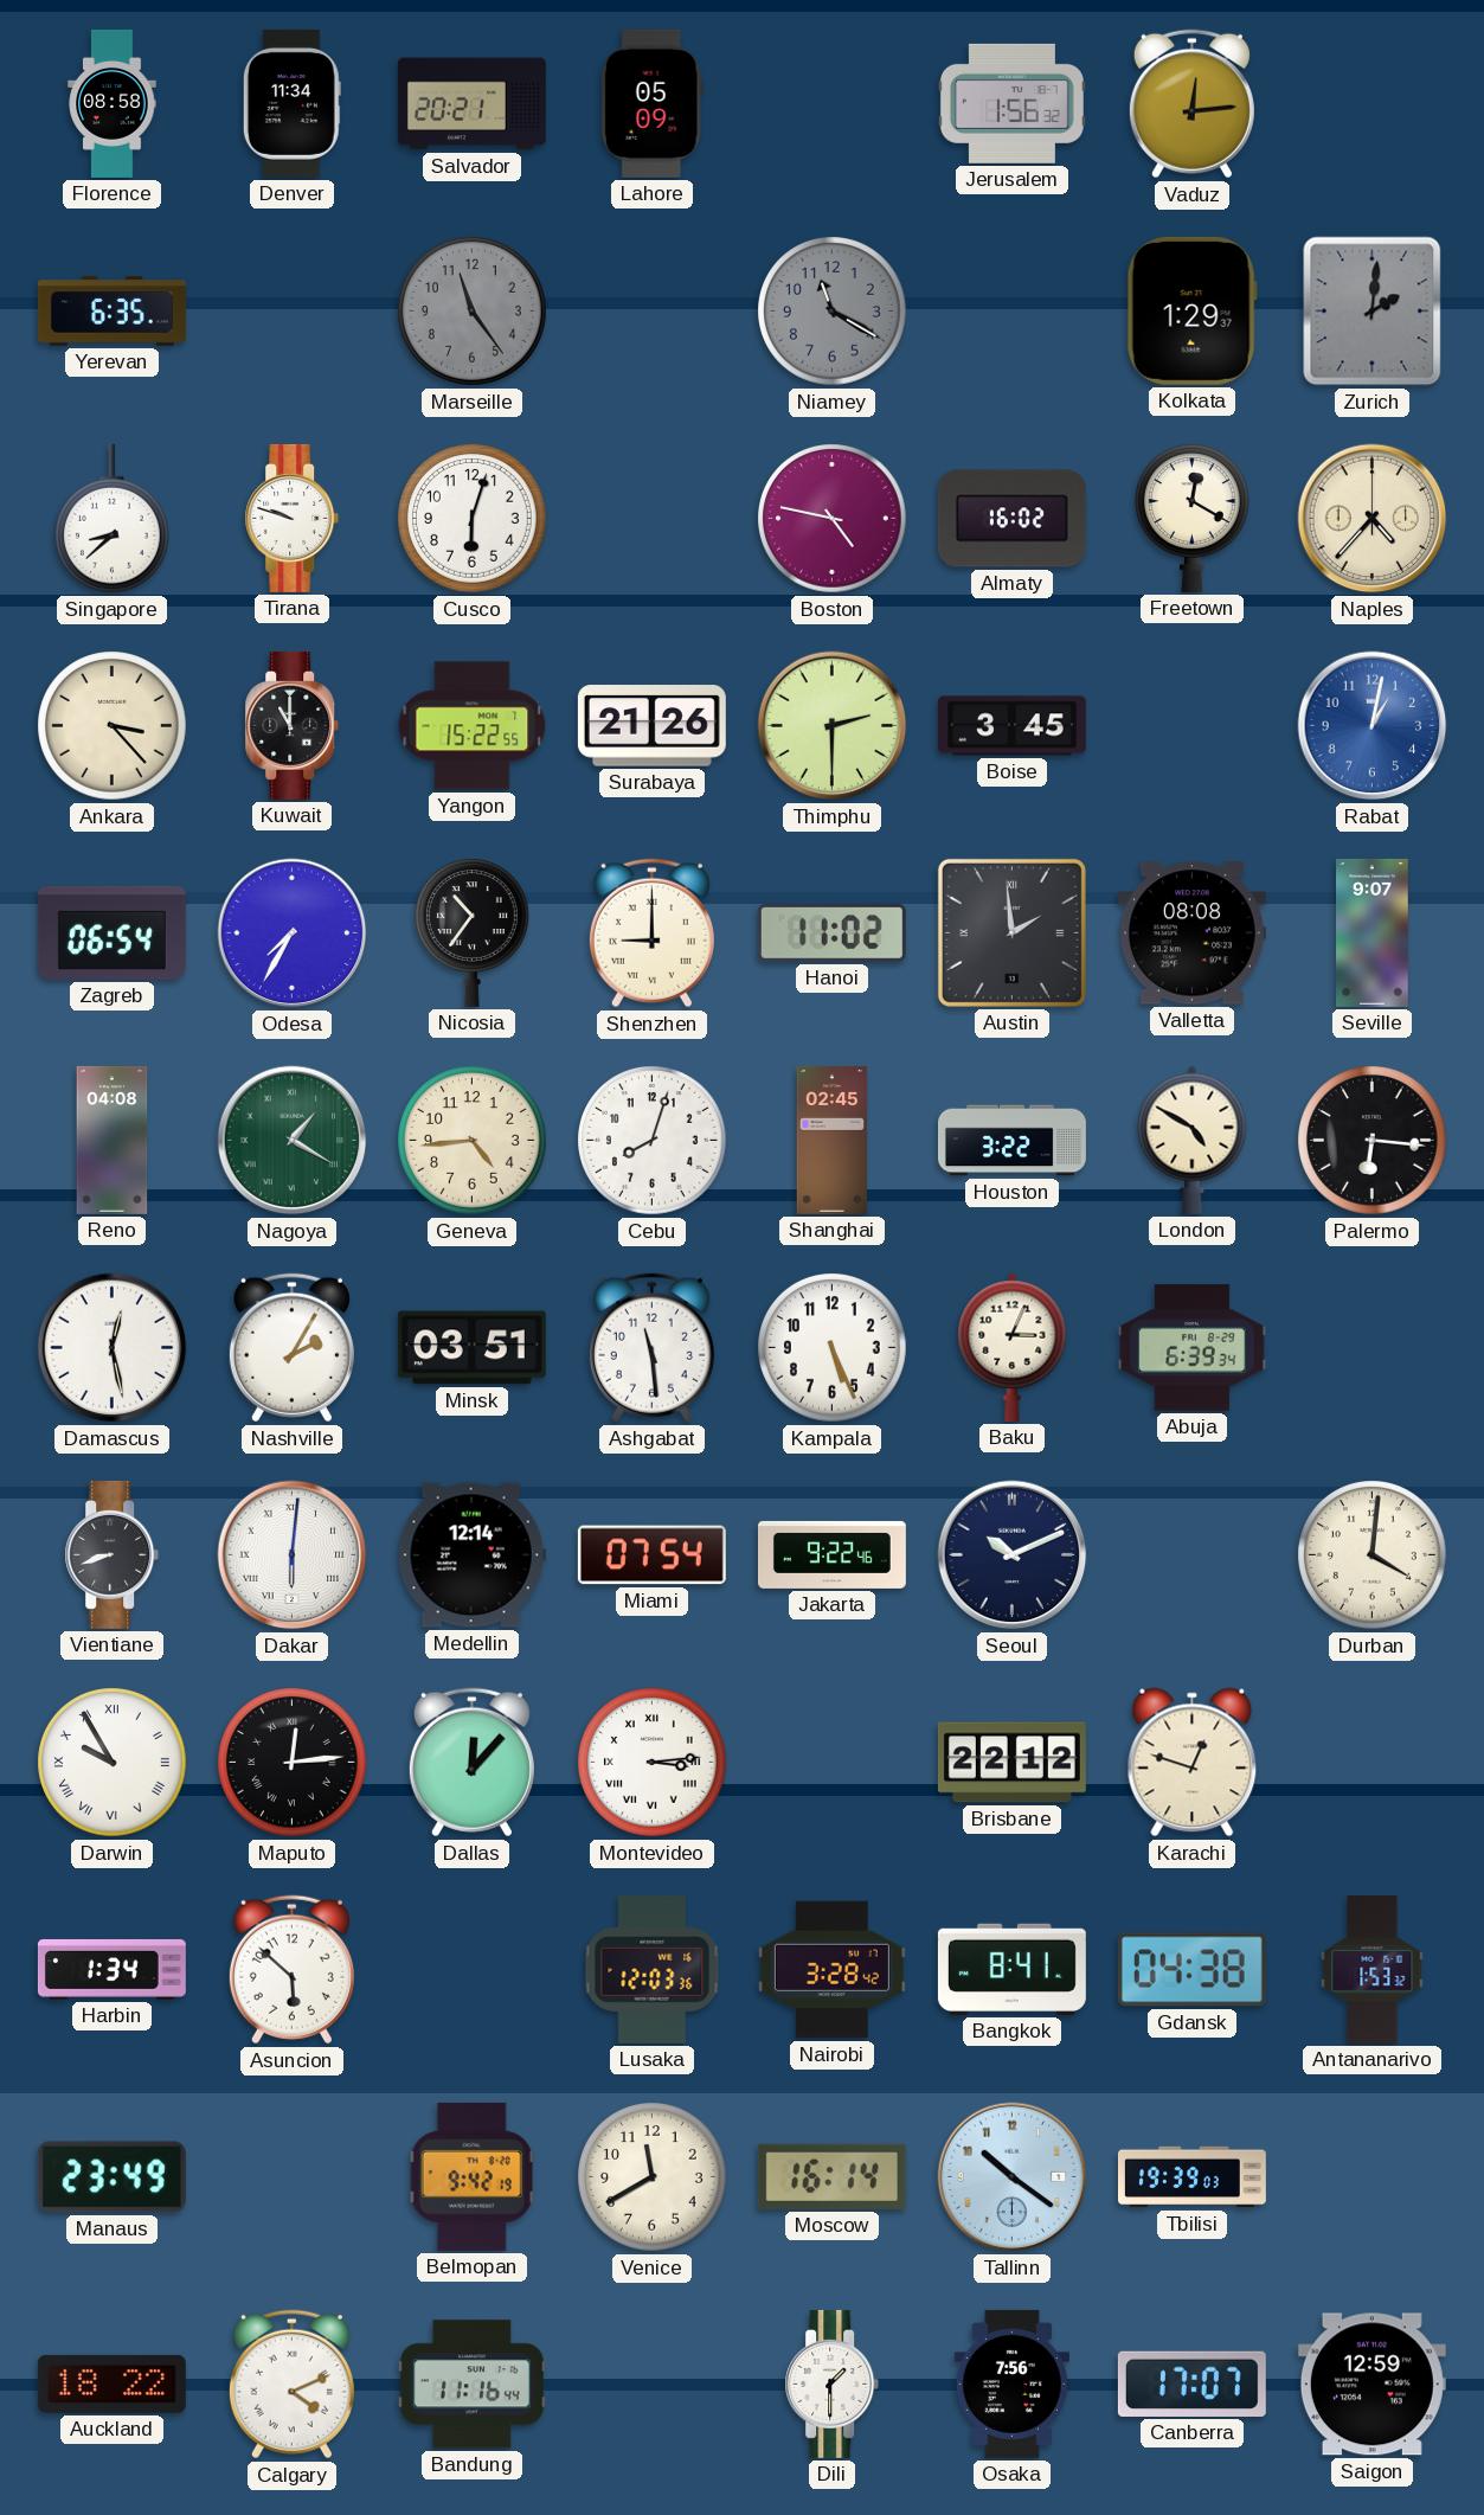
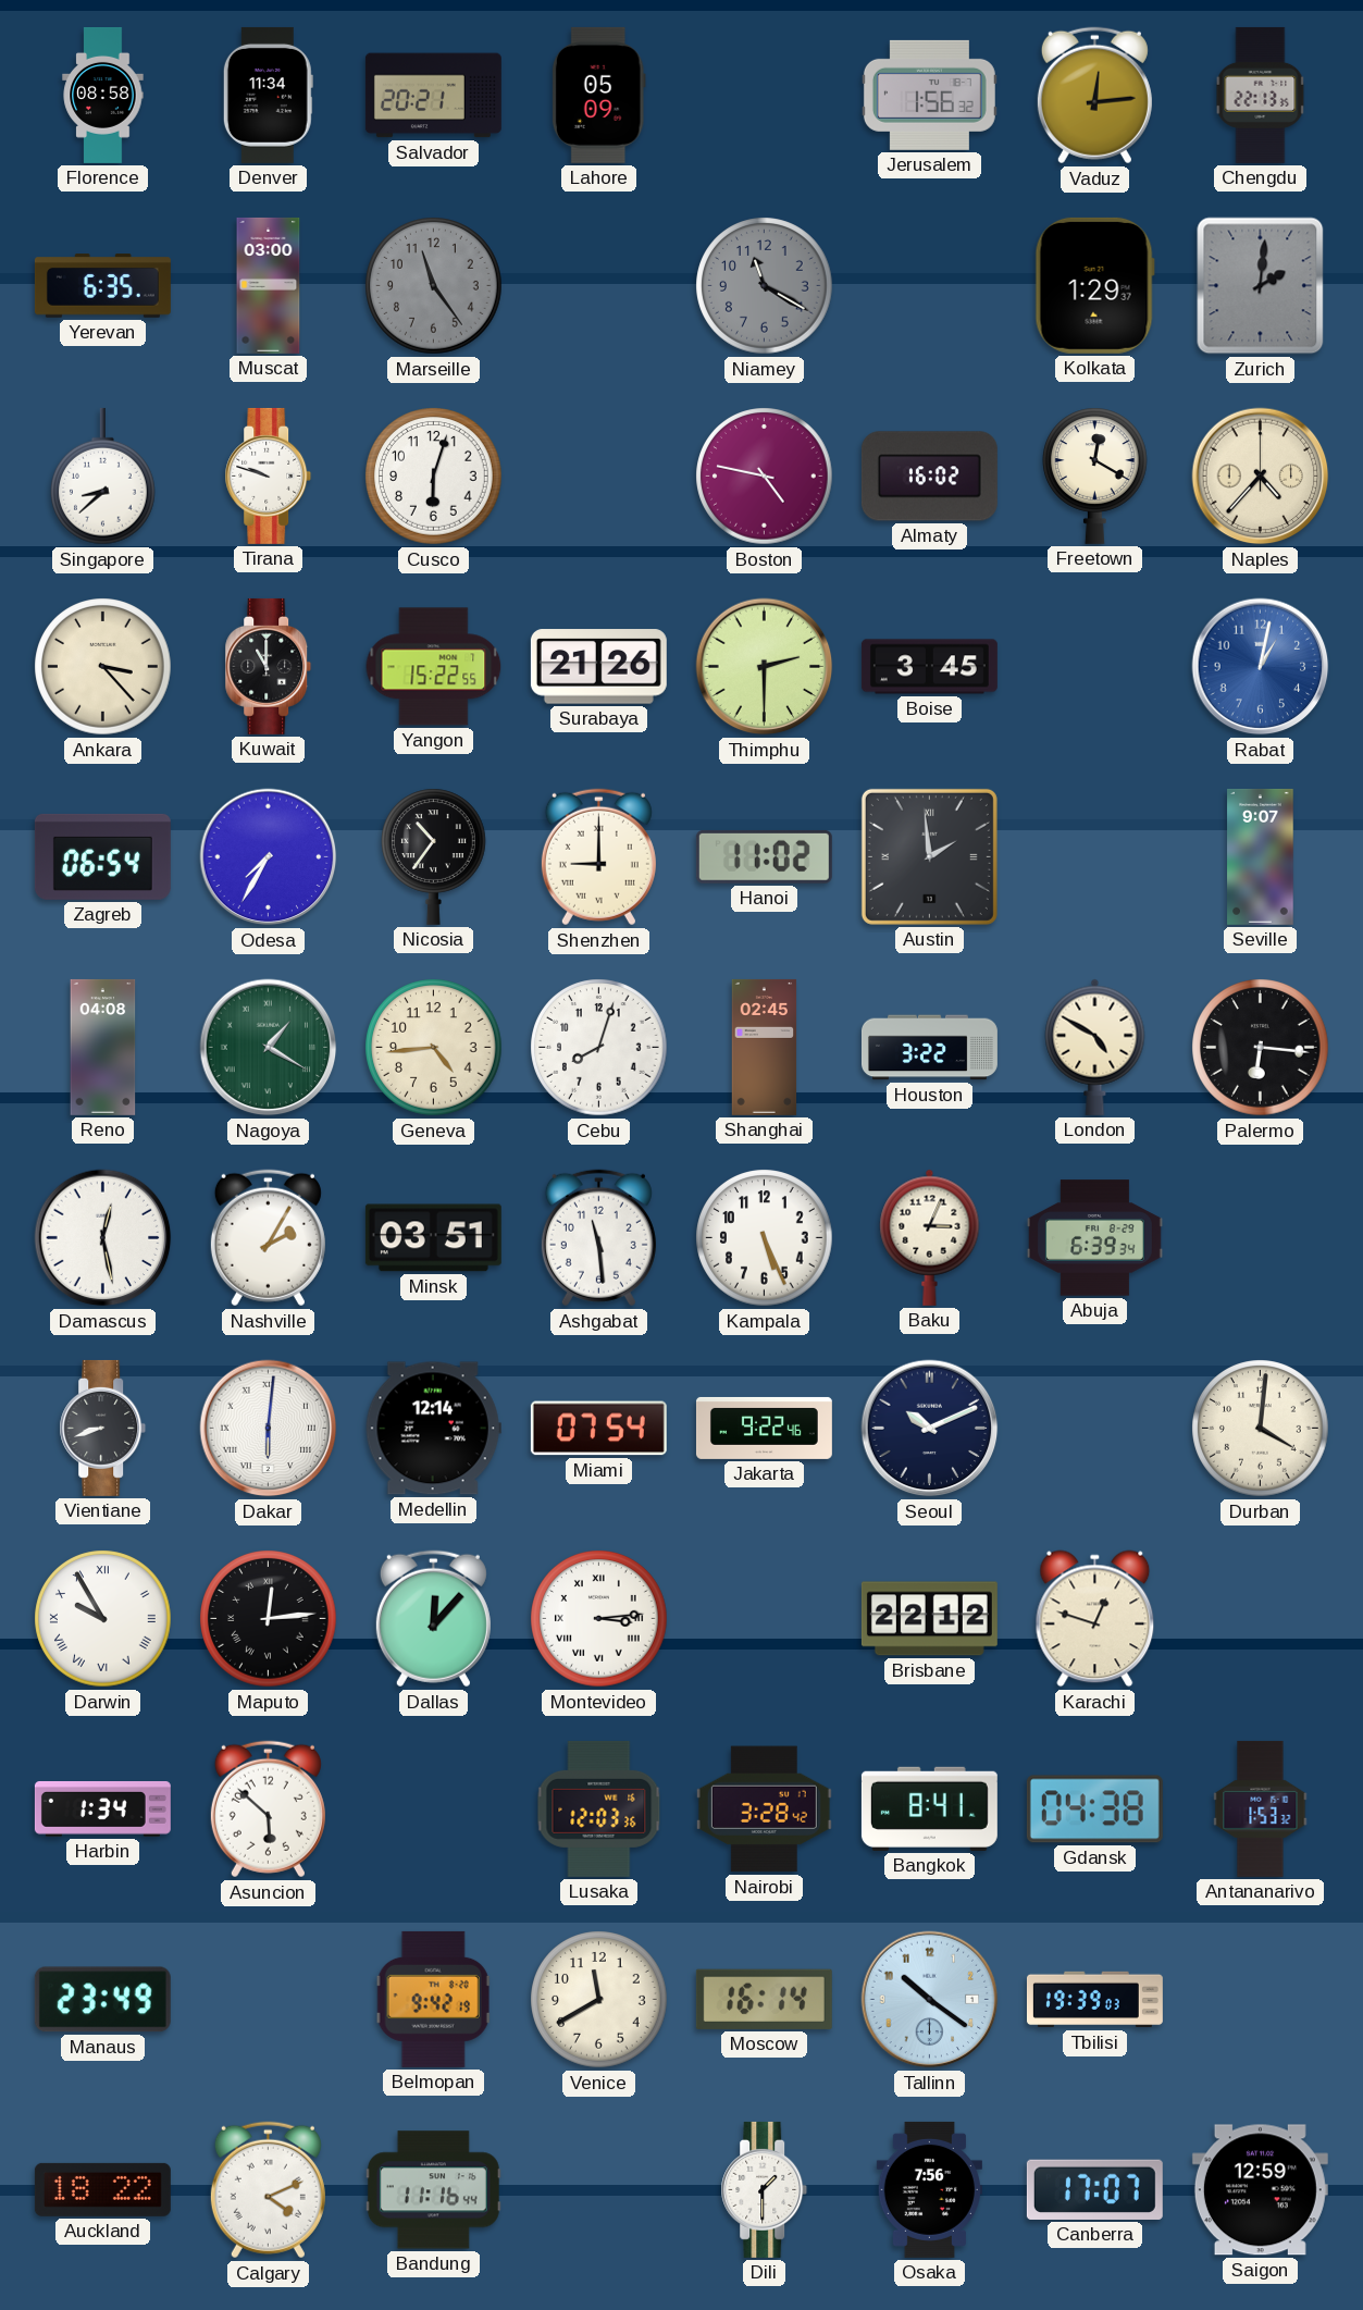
Chengdu: none -> 22:13 (1261, 95)
Muscat: none -> 03:00 (269, 285)
Valletta: 08:08 -> none (1191, 933)
